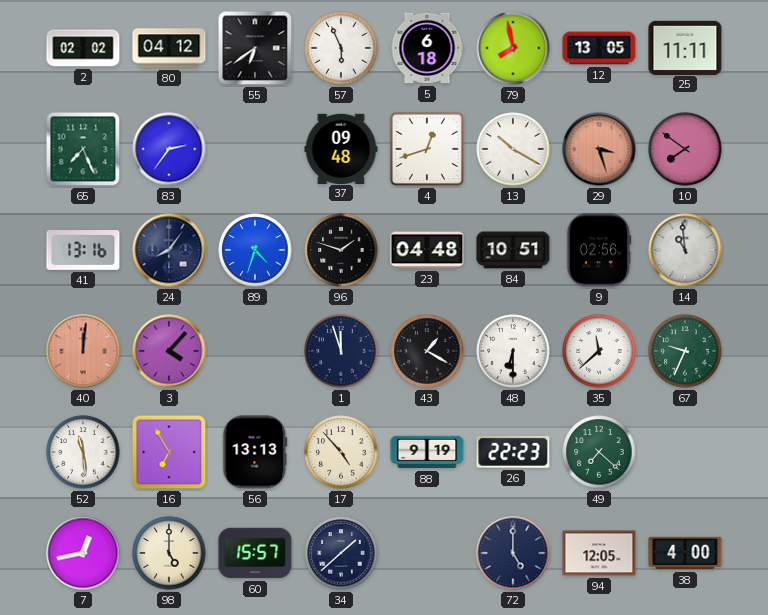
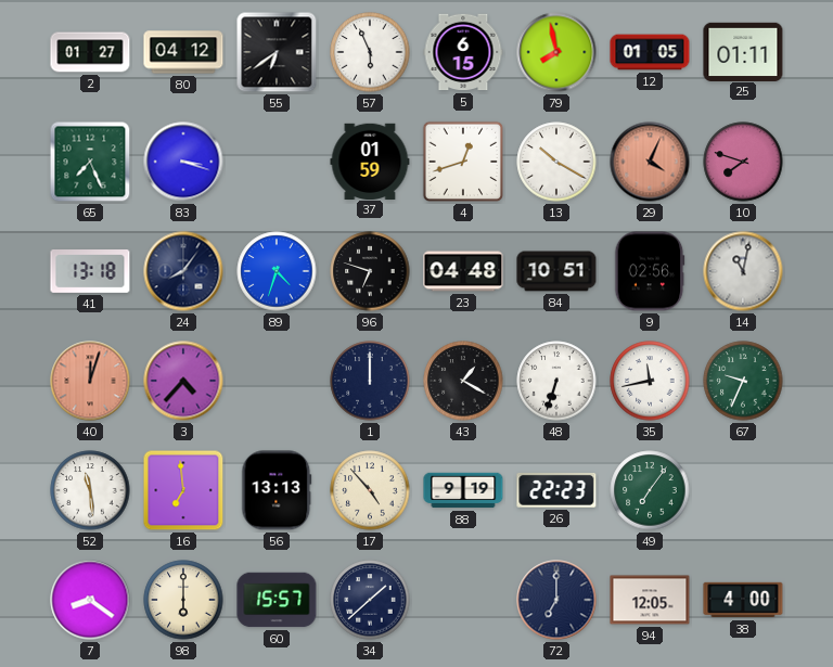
2: 02:02 -> 01:27 (90, 52)
5: 6:18 -> 6:15 (463, 52)
12: 13:05 -> 01:05 (650, 52)
25: 11:11 -> 01:11 (743, 51)
83: 2:36 -> 3:18 (183, 162)
37: 09:48 -> 01:59 (370, 161)
29: 3:27 -> 4:04 (650, 162)
10: 7:51 -> 7:48 (743, 162)
41: 13:16 -> 13:18 (90, 272)
96: 1:48 -> 6:48 (370, 271)
14: 10:59 -> 11:02 (743, 271)
40: 12:01 -> 12:03 (90, 381)
3: 4:07 -> 4:37 (183, 381)
1: 11:57 -> 12:00 (370, 381)
48: 6:30 -> 6:33 (556, 381)
35: 11:38 -> 11:43 (650, 381)
16: 6:55 -> 6:59 (183, 490)
49: 7:22 -> 7:06 (650, 490)
7: 12:43 -> 8:21 (90, 600)
98: 5:00 -> 6:00 (183, 600)
72: 5:00 -> 7:00 (556, 600)
